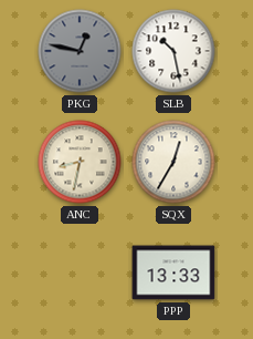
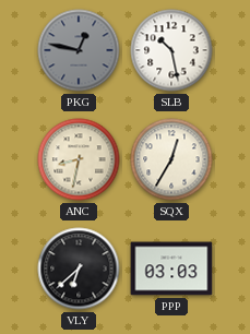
VLY: none -> 6:38 (79, 269)
PPP: 13:33 -> 03:03 (171, 269)
